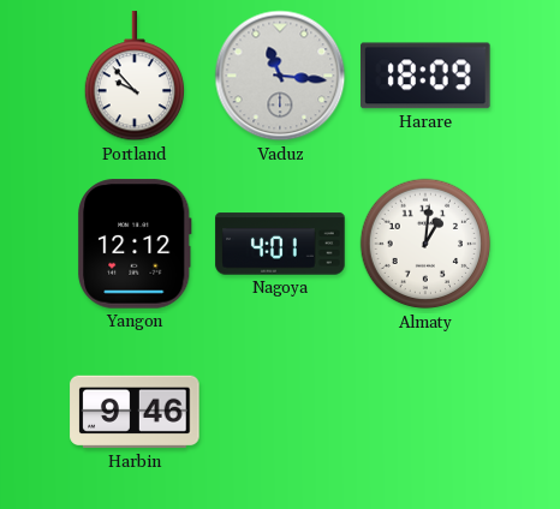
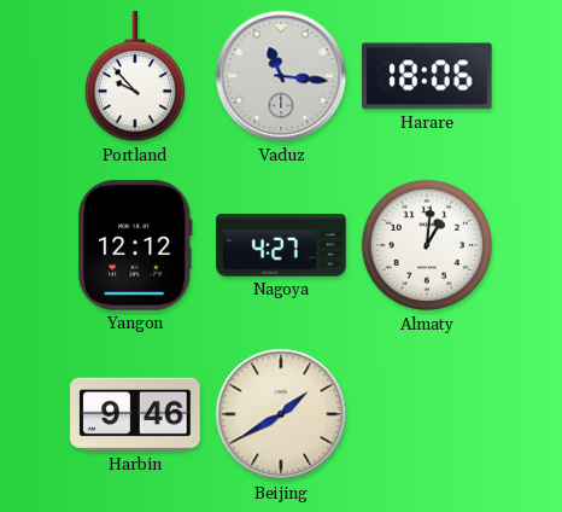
Harare: 18:09 -> 18:06 (428, 76)
Nagoya: 4:01 -> 4:27 (281, 245)
Beijing: none -> 1:40 (281, 414)
